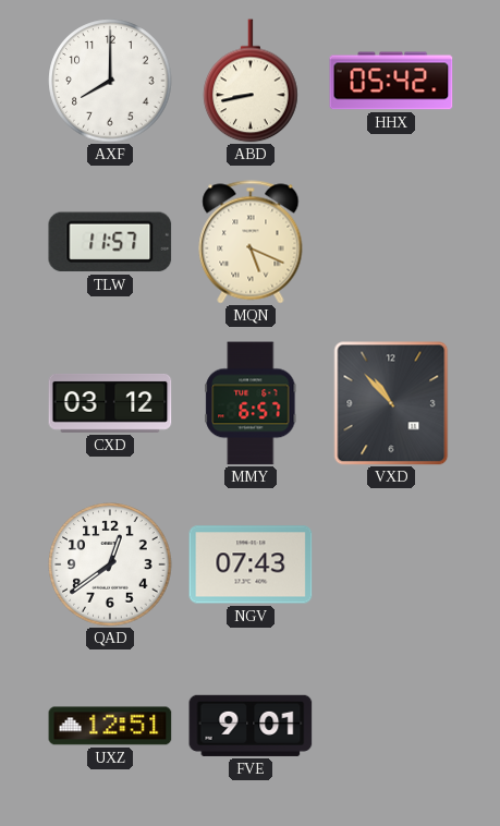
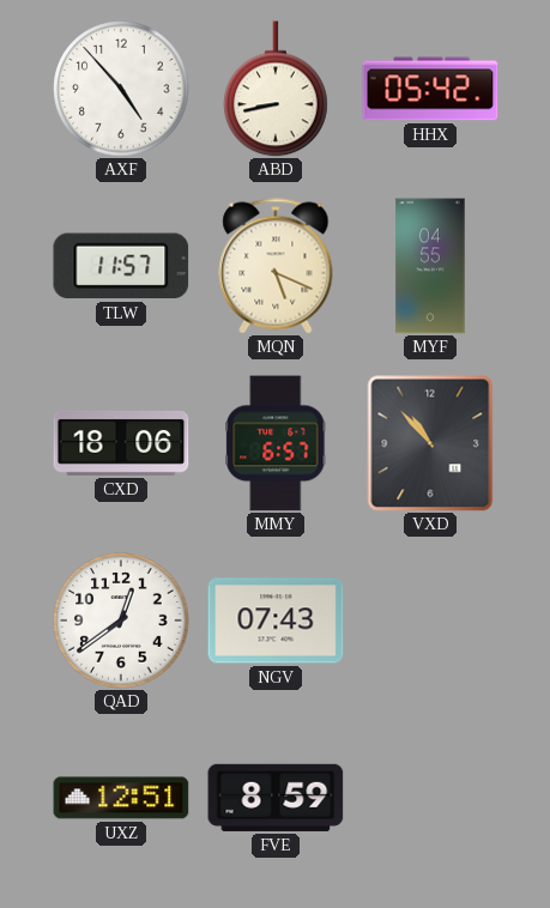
AXF: 8:00 -> 4:53 (121, 89)
MYF: none -> 04:55 (430, 266)
CXD: 03:12 -> 18:06 (121, 443)
FVE: 9:01 -> 8:59 (276, 798)
